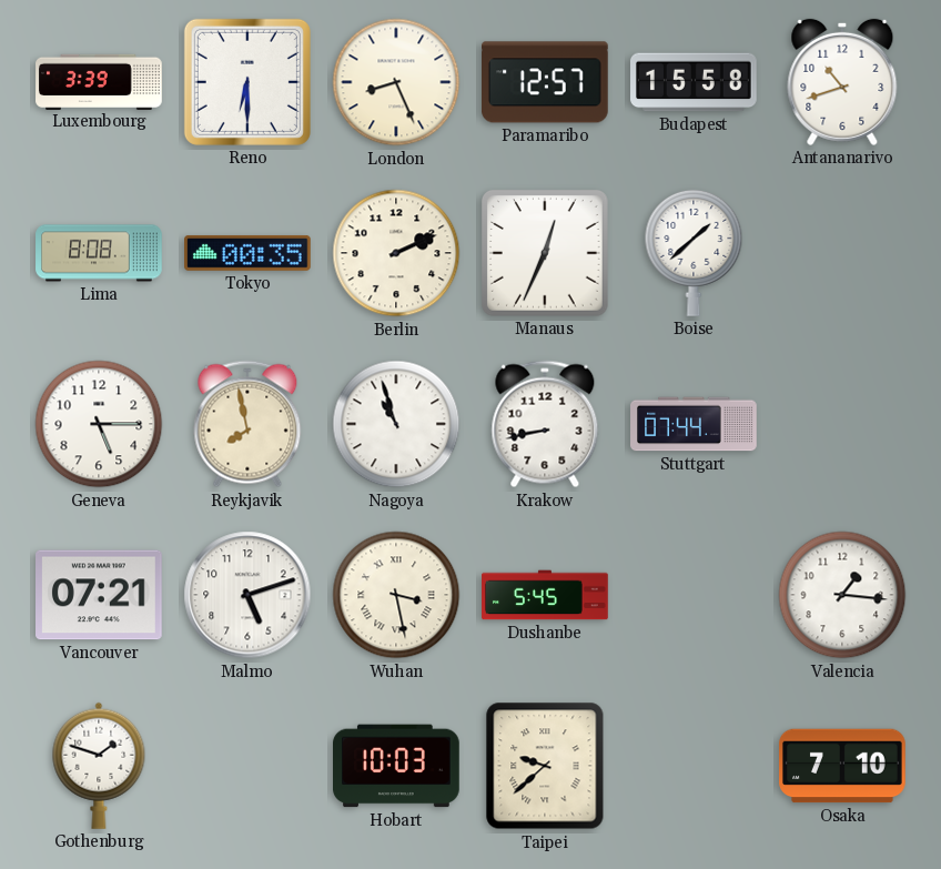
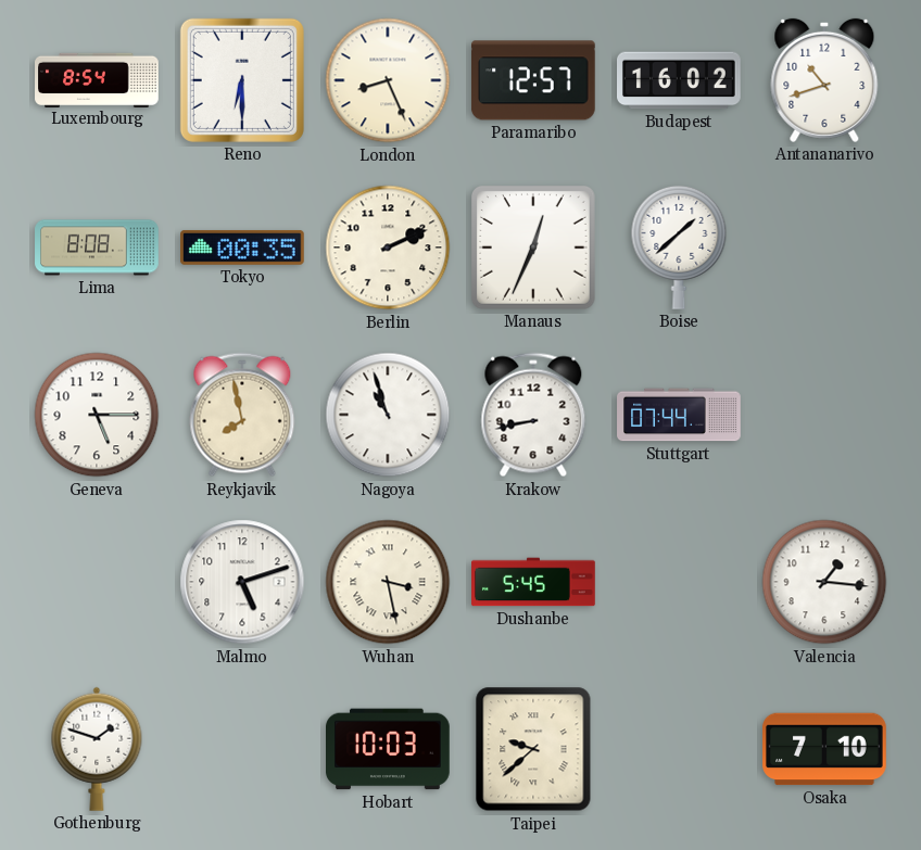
Luxembourg: 3:39 -> 8:54 (97, 79)
Budapest: 15:58 -> 16:02 (680, 80)
Vancouver: 07:21 -> none (100, 595)
